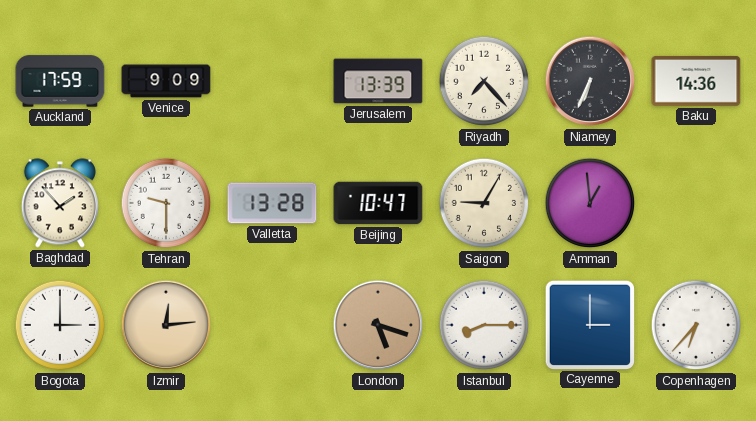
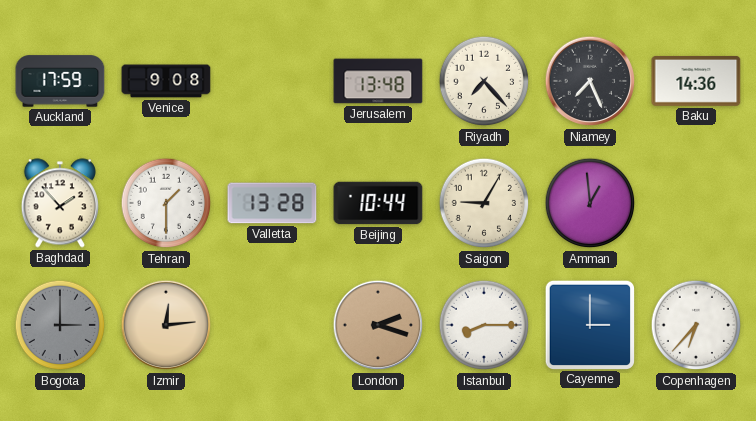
Venice: 9:09 -> 9:08 (166, 81)
Jerusalem: 13:39 -> 13:48 (378, 81)
Niamey: 6:34 -> 7:26 (590, 81)
Tehran: 9:30 -> 1:30 (166, 203)
Beijing: 10:47 -> 10:44 (378, 203)
Bogota dial: white -> grey (60, 325)
London: 5:18 -> 2:18 (378, 325)
